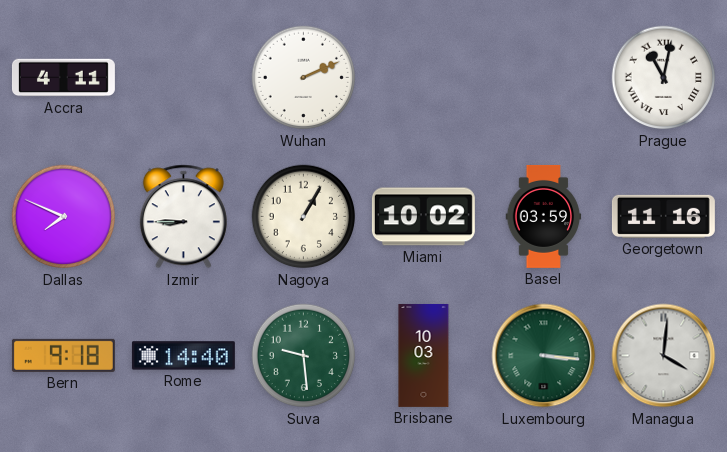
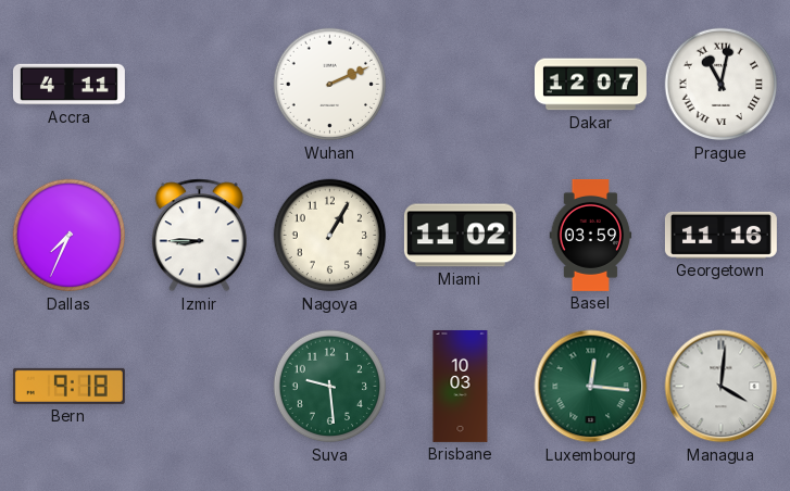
Dakar: none -> 12:07 (590, 85)
Dallas: 7:49 -> 7:34 (70, 236)
Miami: 10:02 -> 11:02 (460, 236)
Rome: 14:40 -> none (183, 356)
Luxembourg: 3:16 -> 12:16 (591, 387)
